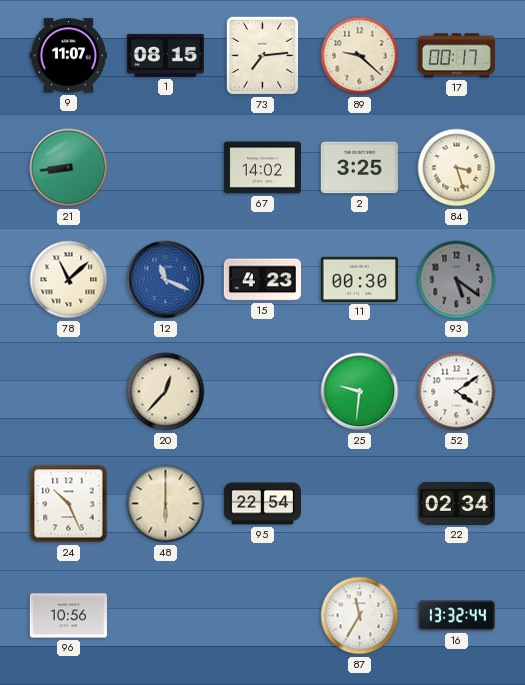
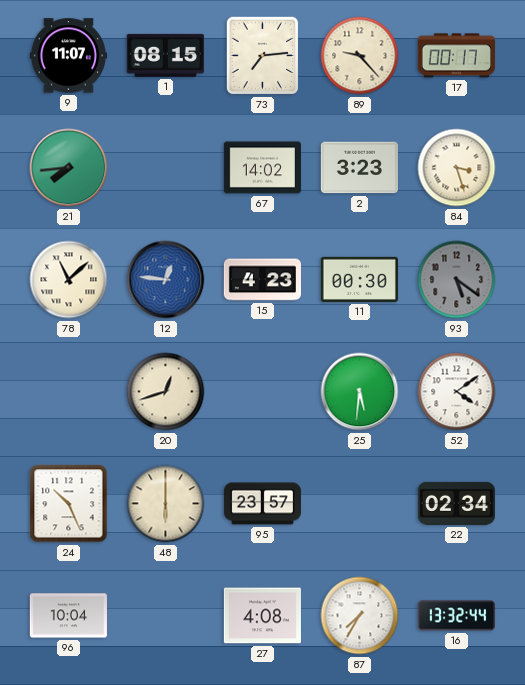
89: 9:22 -> 9:23 (360, 56)
21: 8:44 -> 7:44 (69, 168)
2: 3:25 -> 3:23 (359, 168)
12: 11:19 -> 12:46 (166, 280)
20: 12:37 -> 12:42 (166, 392)
25: 9:31 -> 5:31 (360, 392)
95: 22:54 -> 23:57 (262, 504)
96: 10:56 -> 10:04 (68, 616)
27: none -> 4:08 (262, 616)
87: 11:35 -> 7:35 (360, 616)
